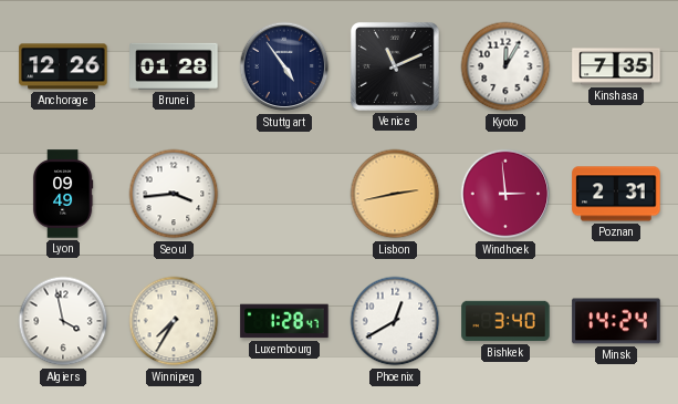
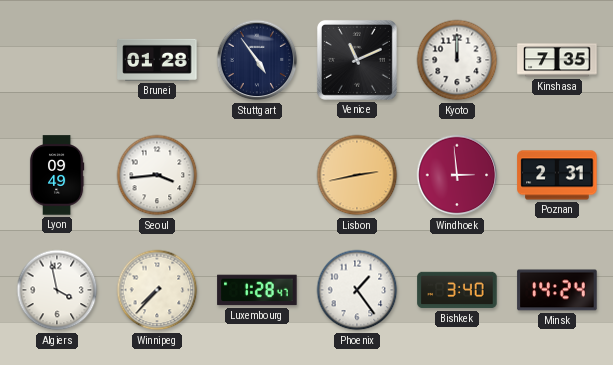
Anchorage: 12:26 -> none (63, 66)
Kyoto: 12:05 -> 12:00 (457, 60)
Winnipeg: 7:35 -> 7:37 (157, 290)
Phoenix: 12:40 -> 1:24 (357, 290)
